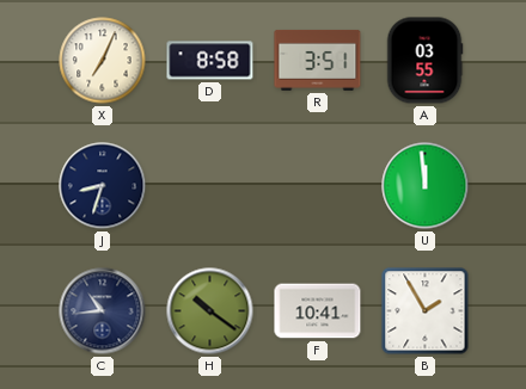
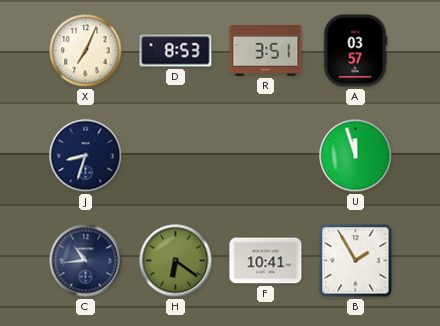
D: 8:58 -> 8:53 (176, 51)
A: 03:55 -> 03:57 (355, 51)
U: 11:59 -> 11:57 (356, 156)
H: 10:21 -> 6:21 (176, 261)
